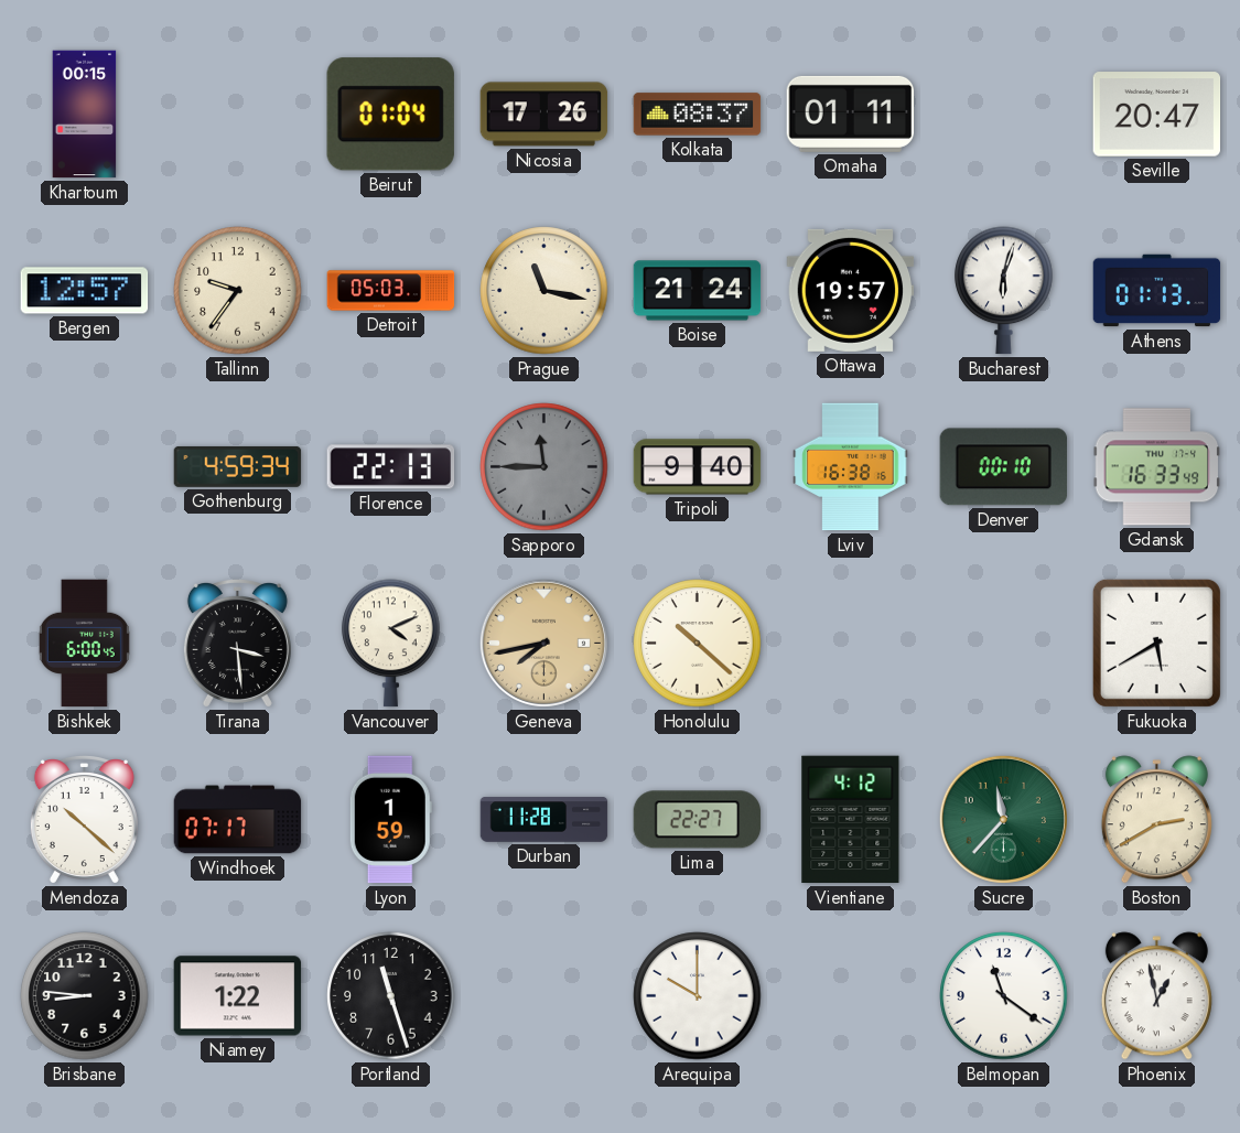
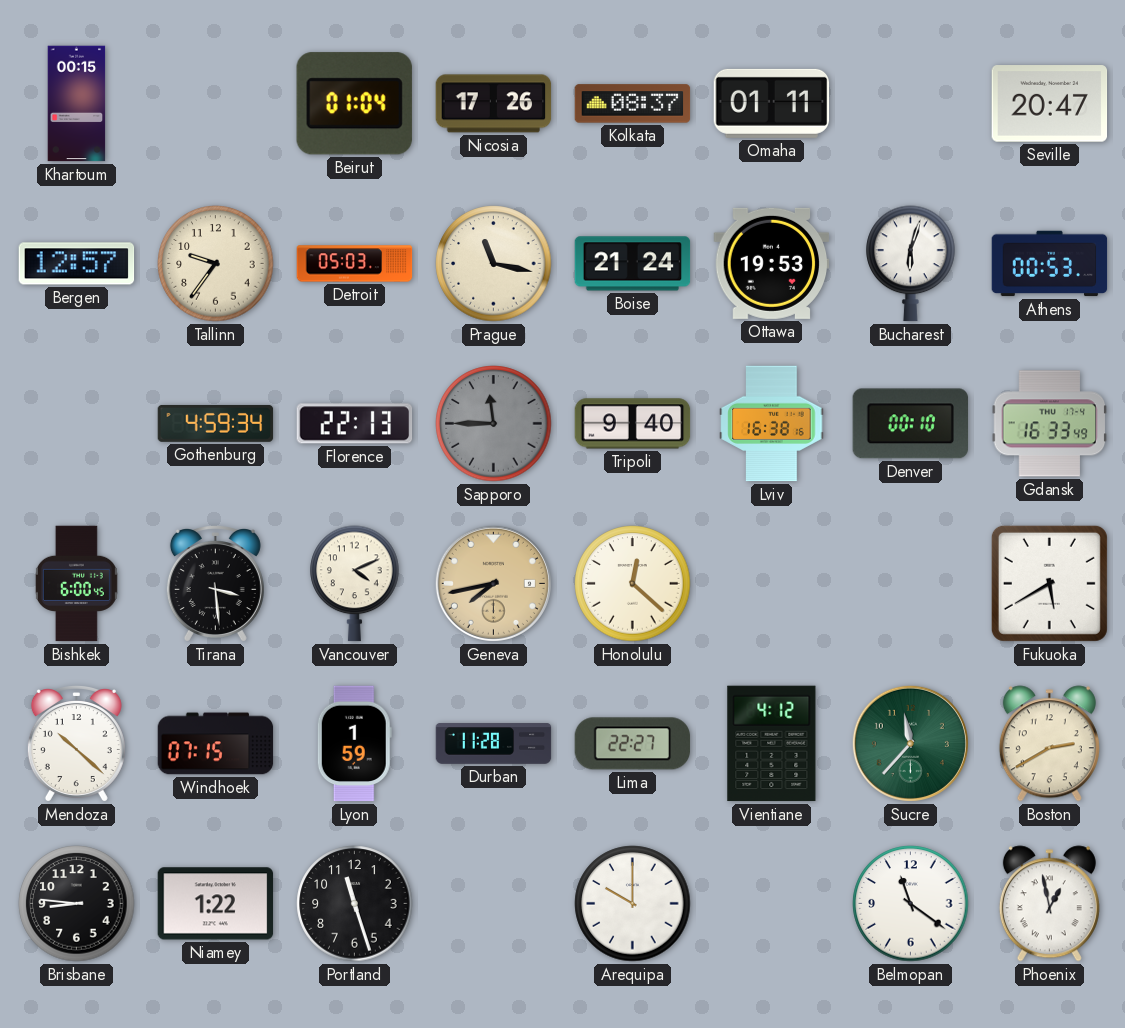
Ottawa: 19:57 -> 19:53 (772, 263)
Athens: 01:13 -> 00:53 (1050, 264)
Honolulu: 10:22 -> 12:22 (633, 584)
Windhoek: 07:17 -> 07:15 (216, 744)
